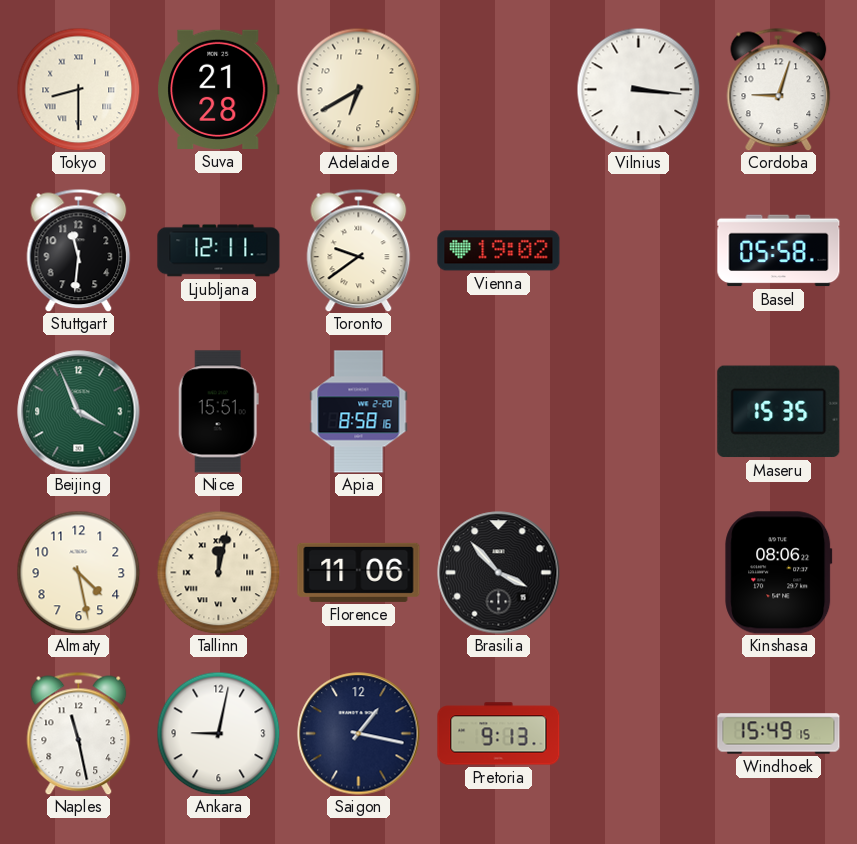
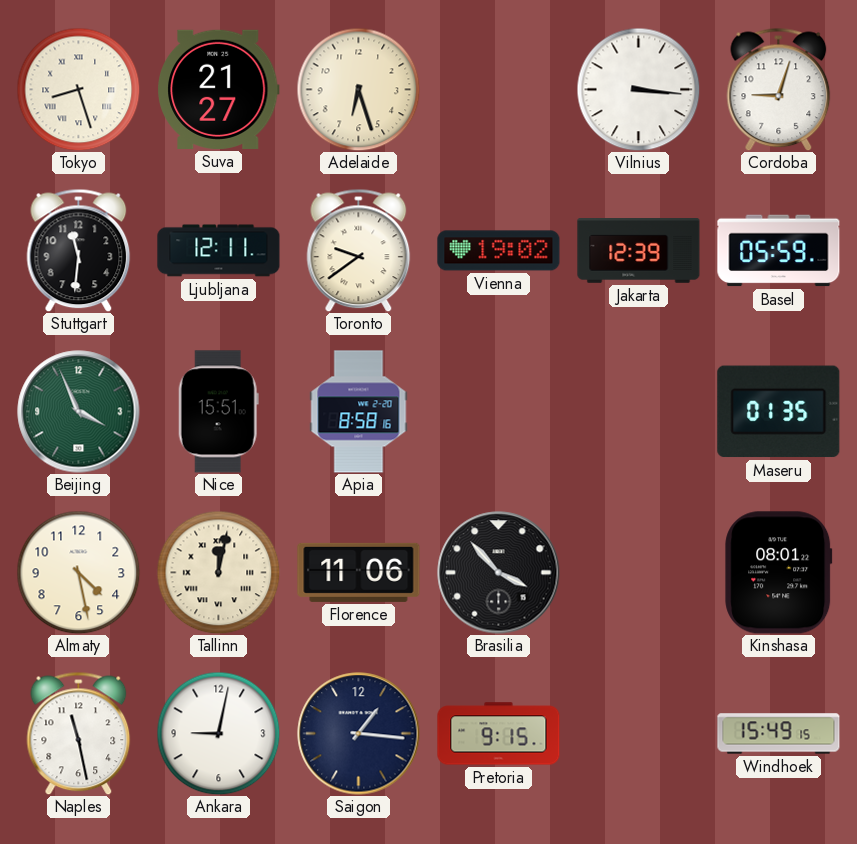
Tokyo: 8:30 -> 8:27 (78, 89)
Suva: 21:28 -> 21:27 (219, 89)
Adelaide: 6:40 -> 6:27 (358, 89)
Jakarta: none -> 12:39 (639, 251)
Basel: 05:58 -> 05:59 (779, 251)
Maseru: 15:35 -> 01:35 (779, 412)
Kinshasa: 08:06 -> 08:01 (779, 573)
Saigon: 1:17 -> 1:16 (359, 734)
Pretoria: 9:13 -> 9:15 (499, 734)
